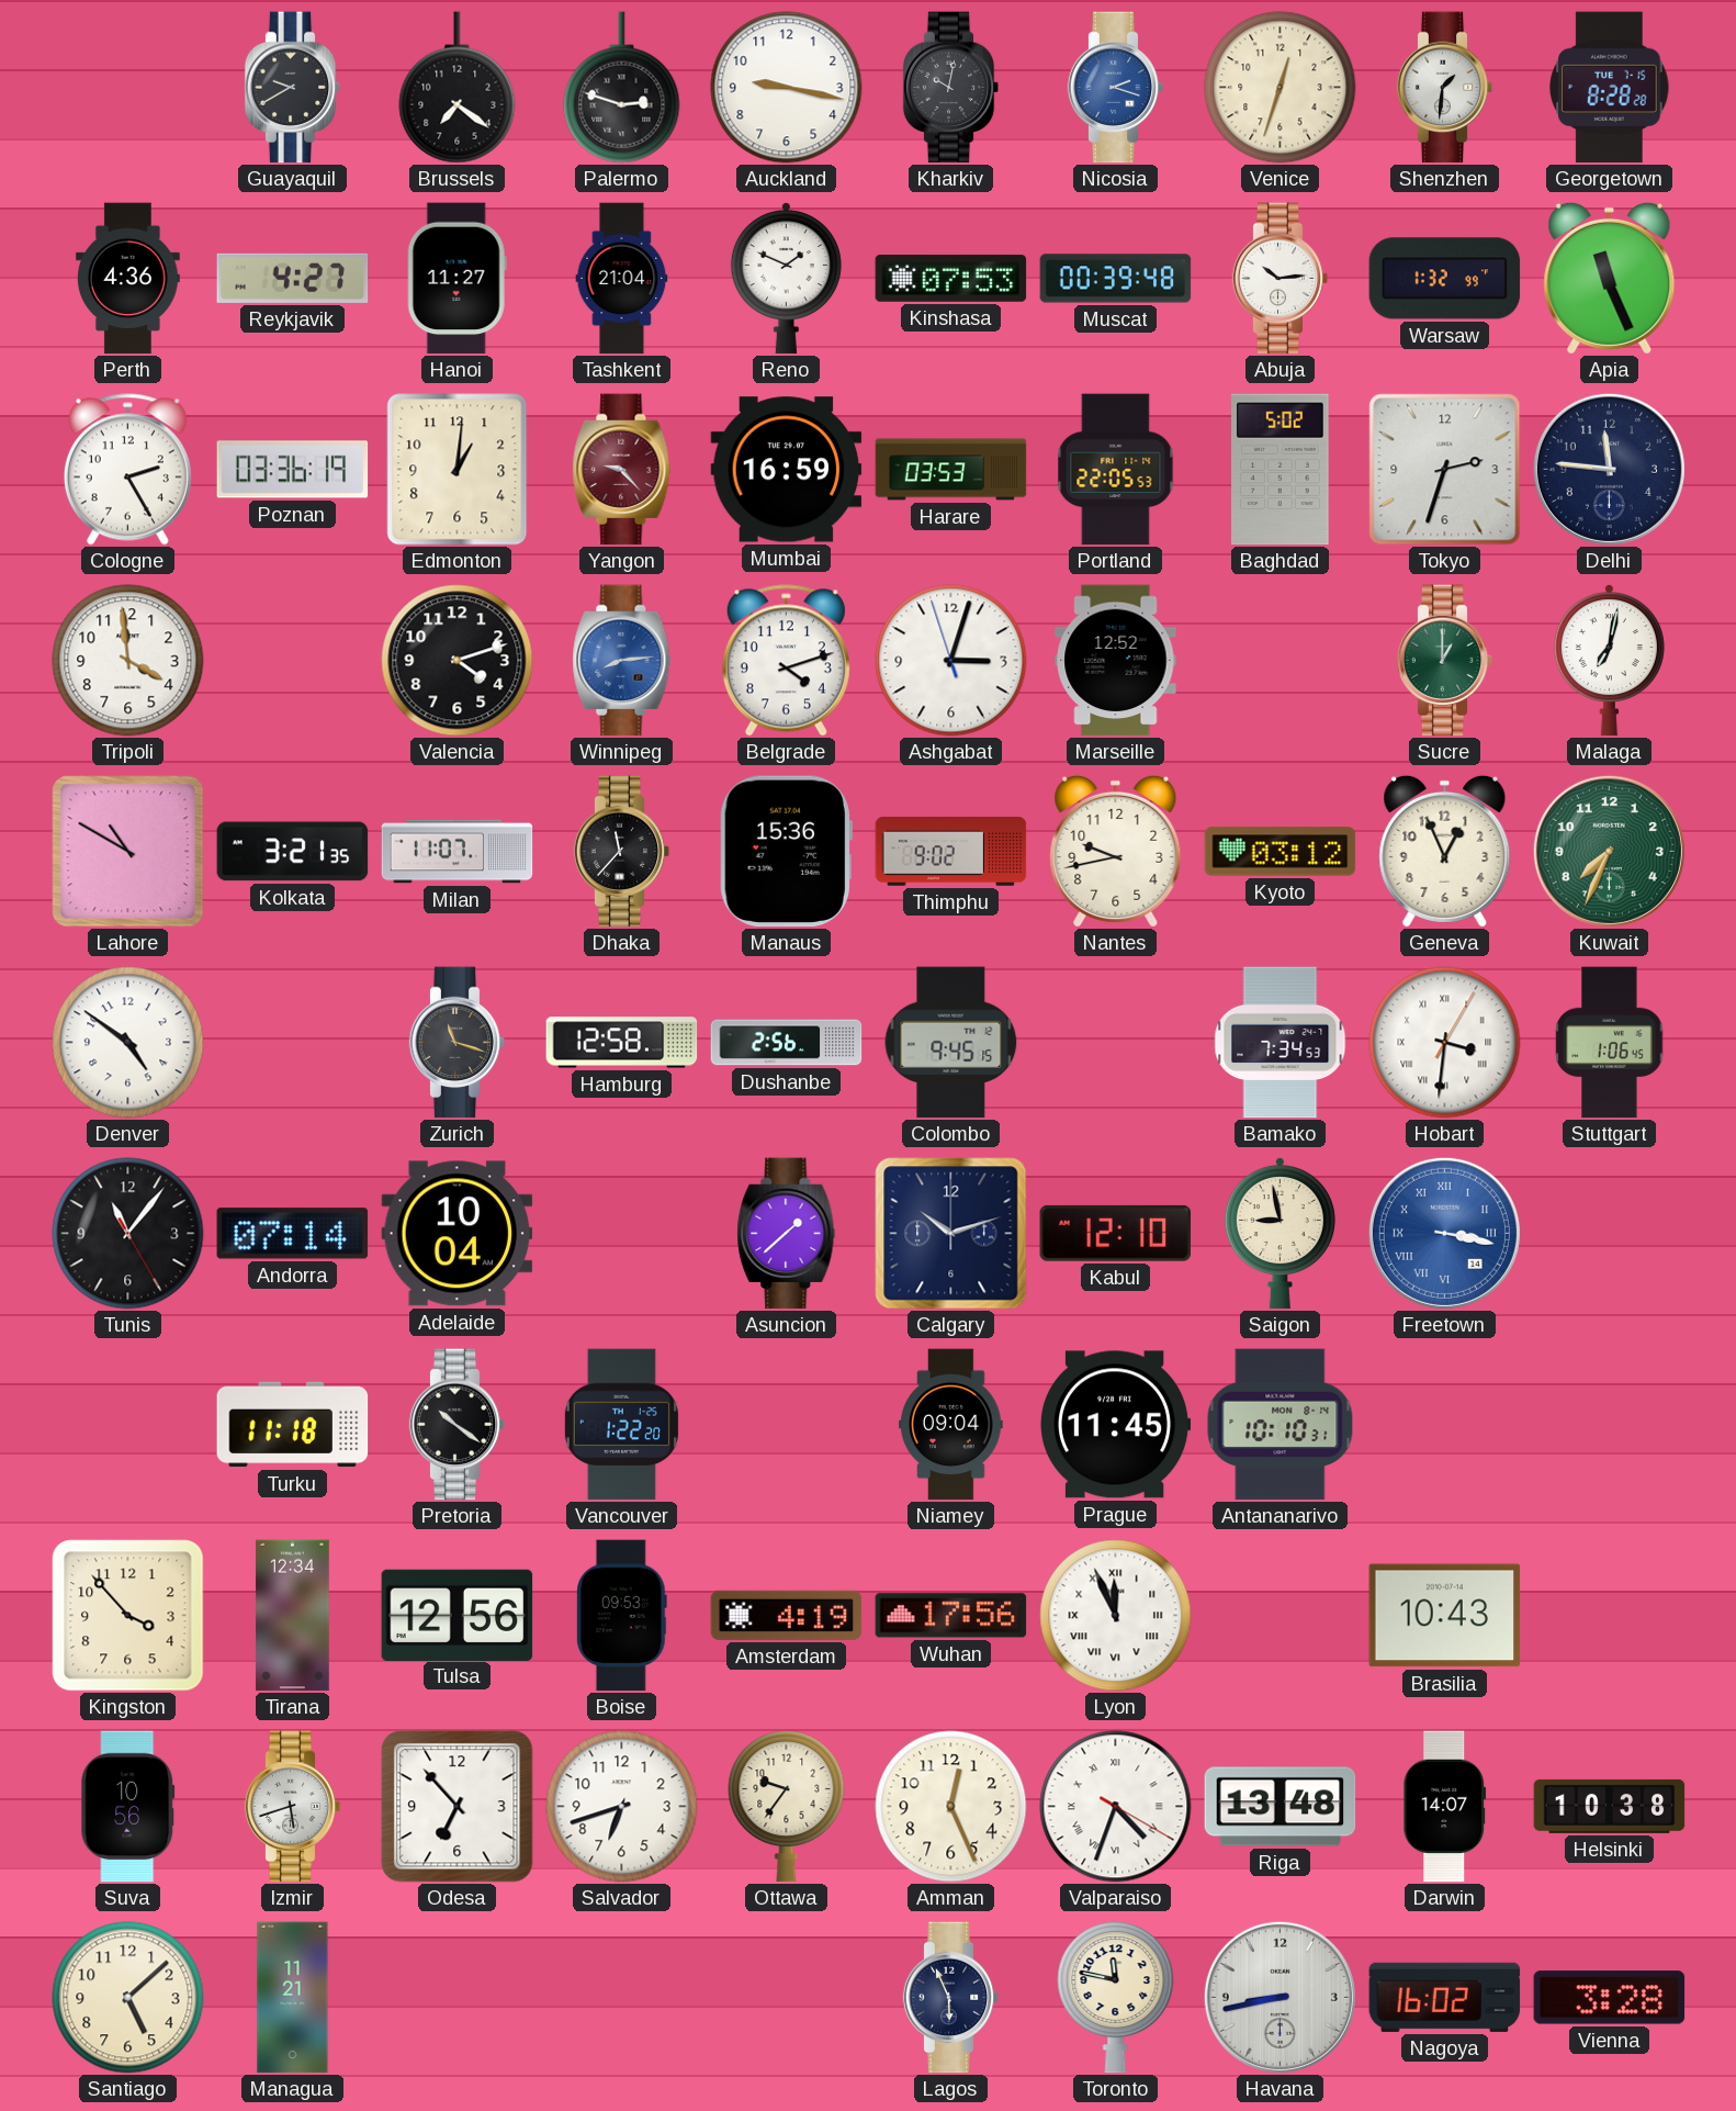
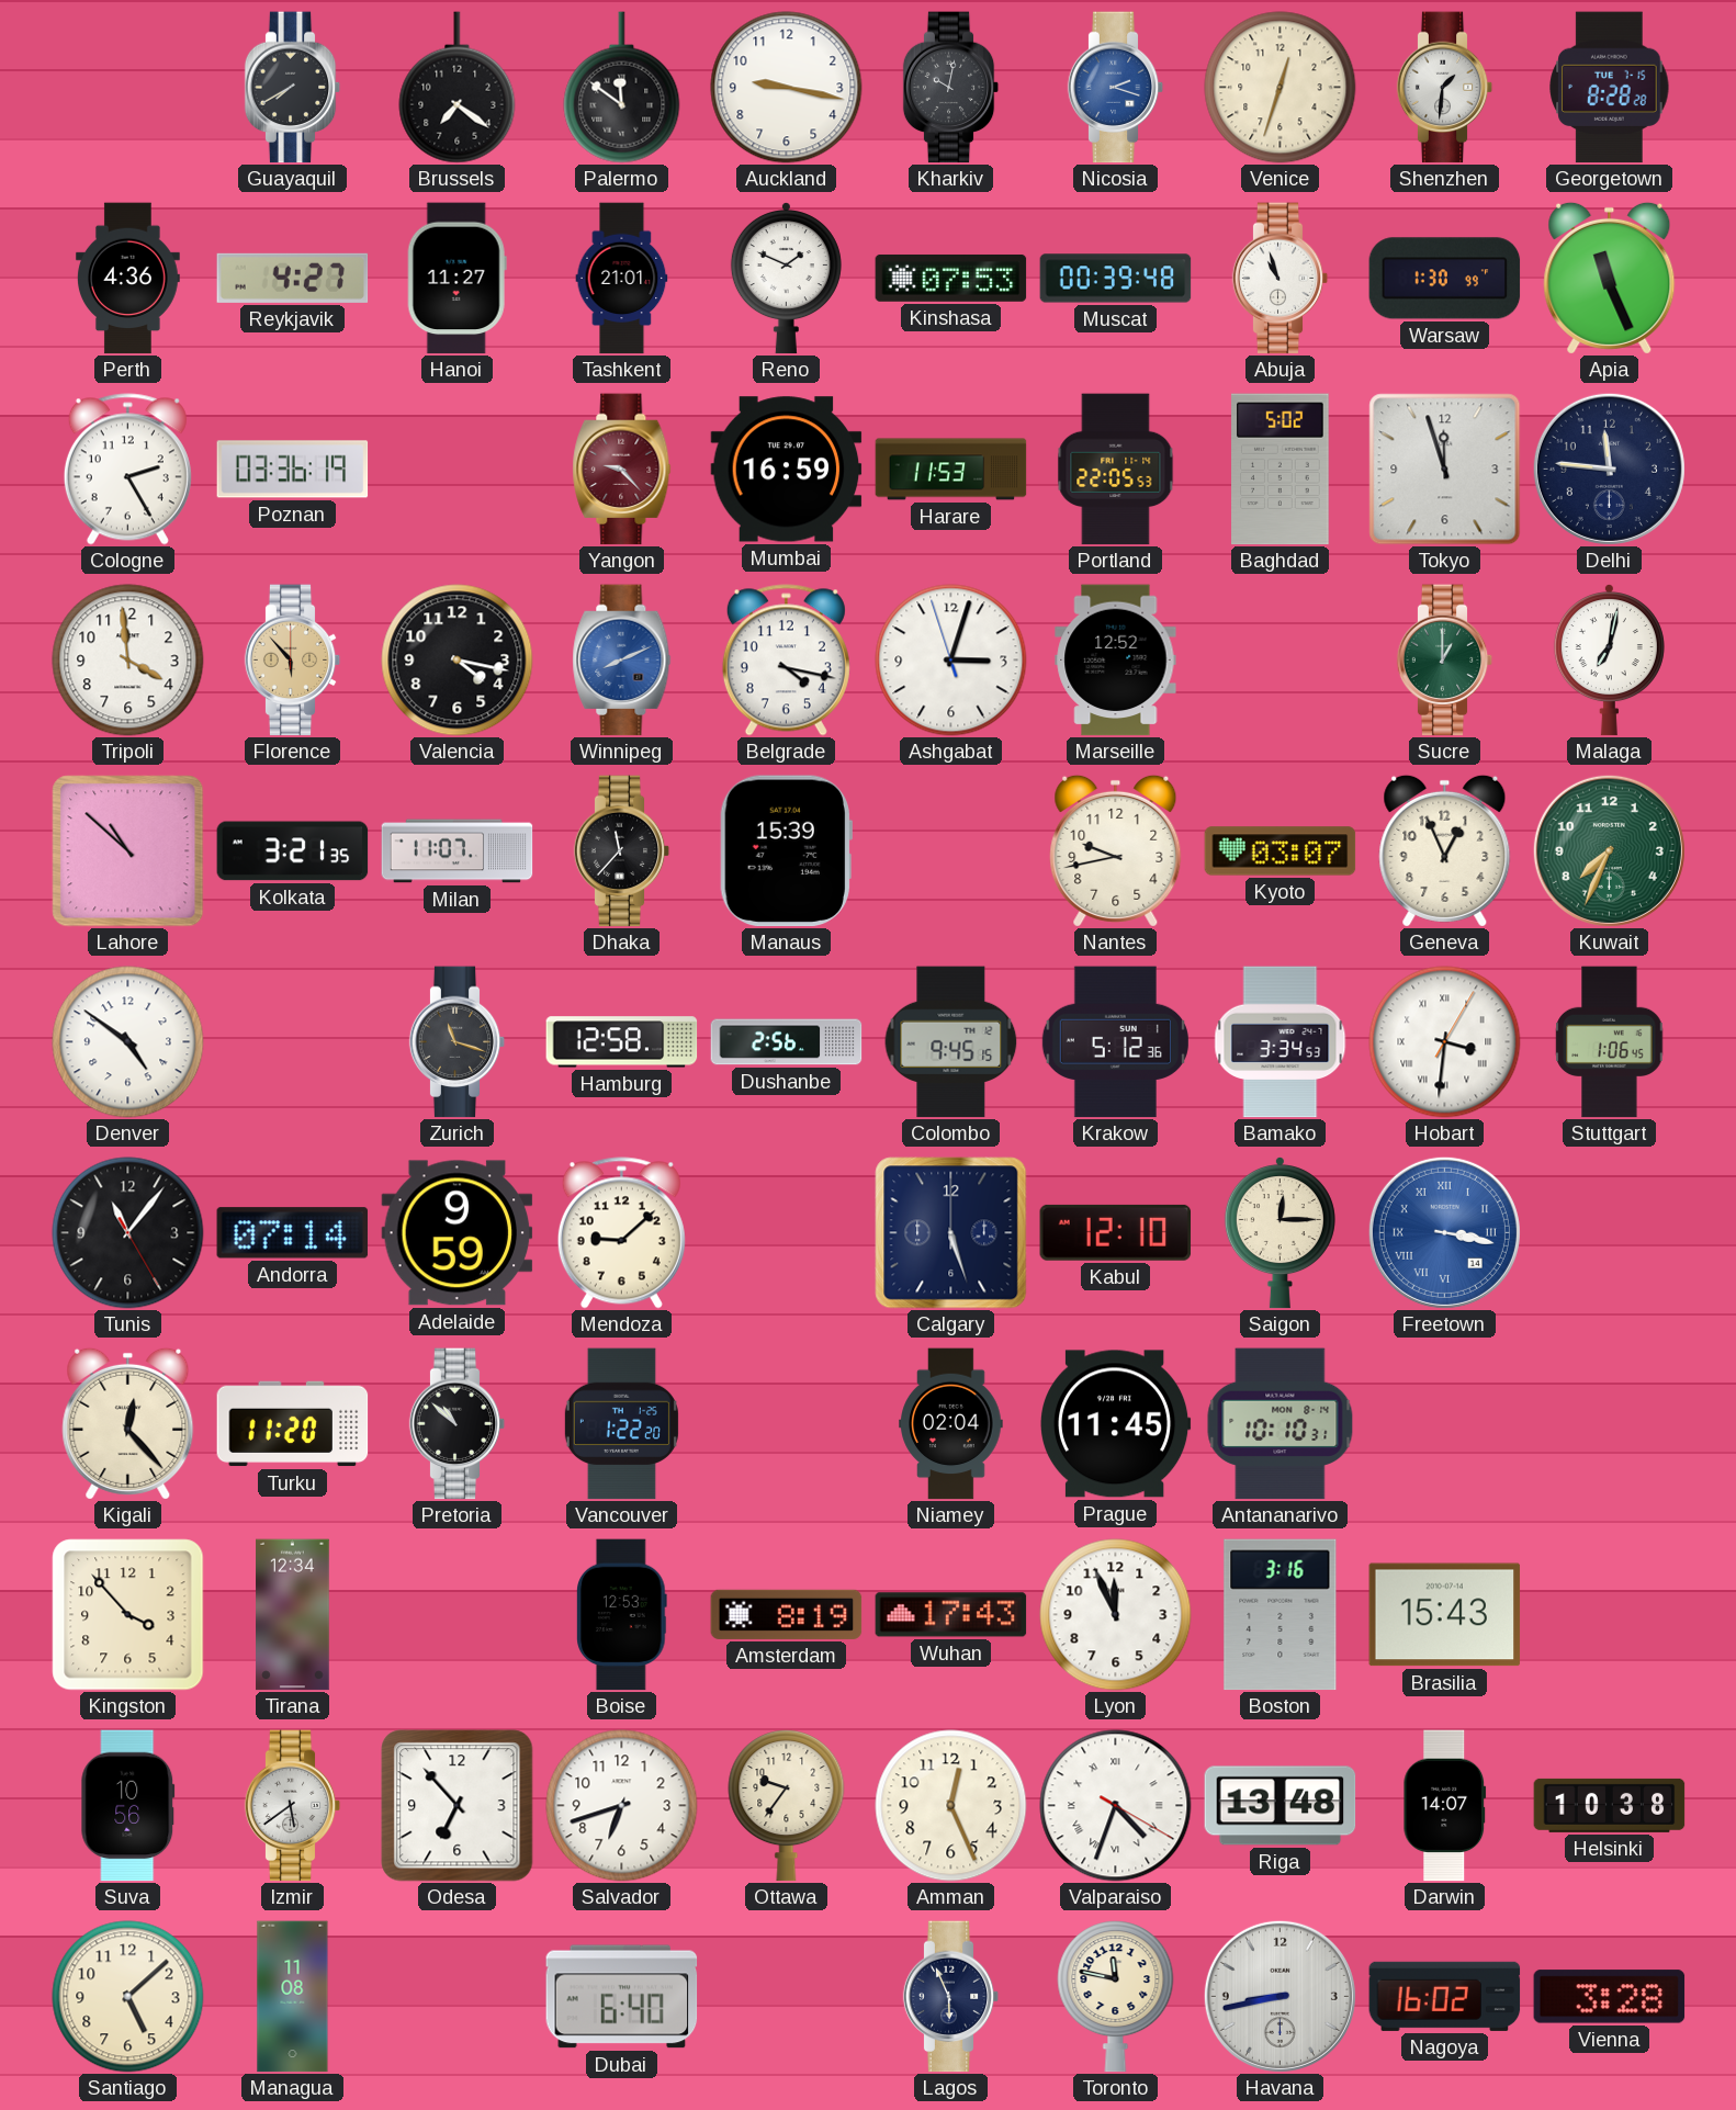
Guayaquil: 9:40 -> 7:40 (293, 88)
Palermo: 2:48 -> 11:51 (622, 88)
Tashkent: 21:04 -> 21:01 (622, 279)
Abuja: 10:14 -> 10:57 (1281, 279)
Warsaw: 1:32 -> 1:30 (1445, 279)
Edmonton: 1:01 -> none (458, 470)
Harare: 03:53 -> 11:53 (951, 470)
Tokyo: 2:33 -> 11:57 (1445, 470)
Florence: none -> 5:53 (293, 661)
Valencia: 4:12 -> 4:17 (458, 661)
Winnipeg: 8:14 -> 8:11 (622, 661)
Belgrade: 4:12 -> 4:17 (786, 661)
Lahore: 10:50 -> 10:52 (128, 851)
Manaus: 15:36 -> 15:39 (786, 851)
Thimphu: 9:02 -> none (951, 852)
Kyoto: 03:12 -> 03:07 (1281, 851)
Krakow: none -> 5:12 (1115, 1042)
Bamako: 7:34 -> 3:34 (1281, 1042)
Adelaide: 10:04 -> 9:59 (458, 1233)
Mendoza: none -> 9:08 (621, 1233)
Asuncion: 1:38 -> none (787, 1234)
Calgary: 10:12 -> 5:27 (951, 1233)
Saigon: 8:58 -> 12:15 (1280, 1233)
Kigali: none -> 12:23 (128, 1423)
Turku: 11:18 -> 11:20 (293, 1424)
Pretoria: 10:21 -> 10:52 (458, 1424)
Niamey: 09:04 -> 02:04 (951, 1424)
Tulsa: 12:56 -> none (458, 1615)
Boise: 09:53 -> 12:53 (622, 1615)
Amsterdam: 4:19 -> 8:19 (787, 1614)
Wuhan: 17:56 -> 17:43 (951, 1615)
Lyon numerals: Roman -> Arabic (1116, 1615)
Boston: none -> 3:16 (1281, 1615)
Brasilia: 10:43 -> 15:43 (1445, 1615)
Izmir: 5:42 -> 5:39 (293, 1806)
Managua: 11:21 -> 11:08 (293, 1997)
Dubai: none -> 6:40 (622, 1997)
